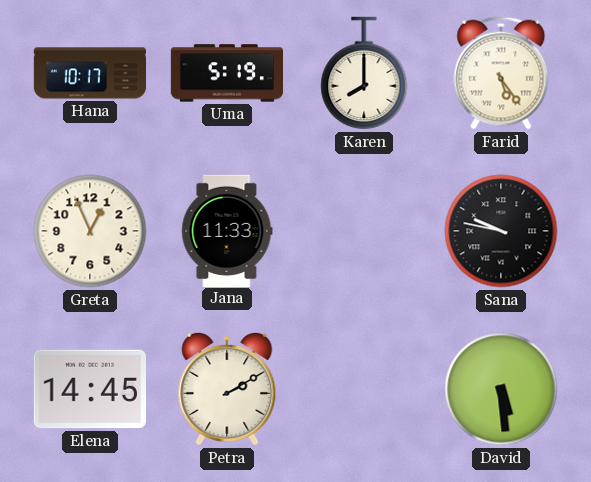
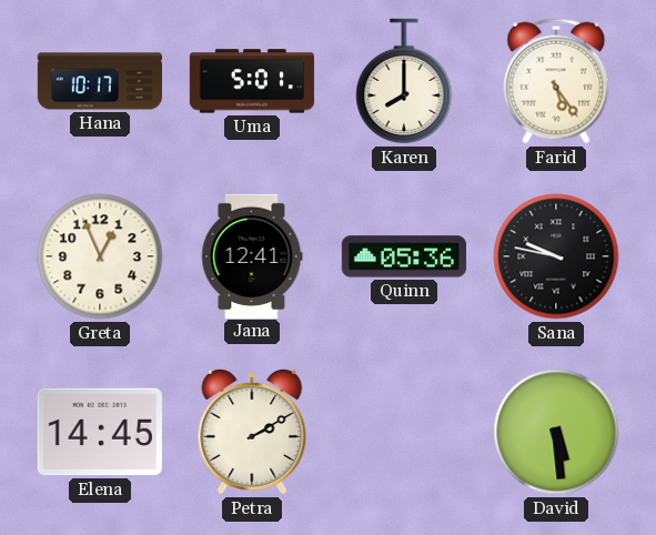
Uma: 5:19 -> 5:01 (251, 81)
Jana: 11:33 -> 12:41 (252, 255)
Quinn: none -> 05:36 (403, 256)
